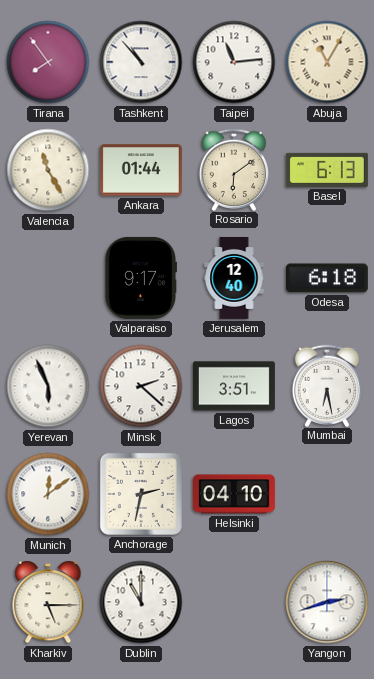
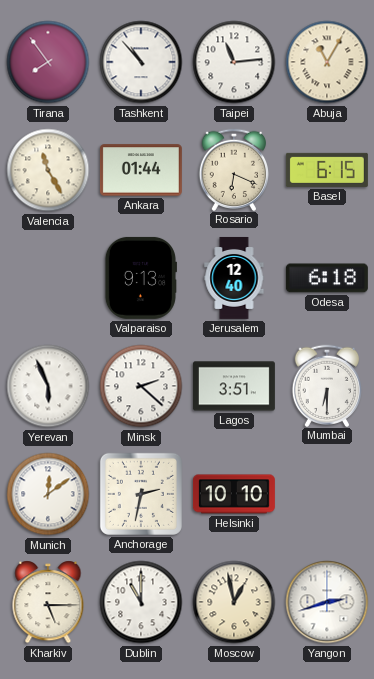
Rosario: 6:09 -> 6:19 (233, 169)
Basel: 6:13 -> 6:15 (327, 170)
Valparaiso: 9:17 -> 9:13 (140, 278)
Mumbai: 6:28 -> 6:30 (326, 385)
Helsinki: 04:10 -> 10:10 (234, 494)
Moscow: none -> 12:58 (234, 602)
